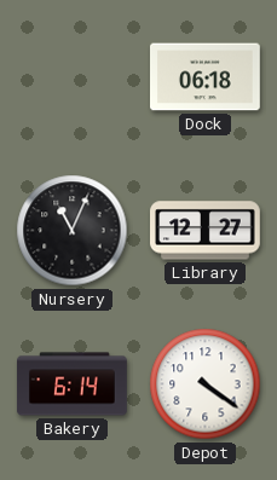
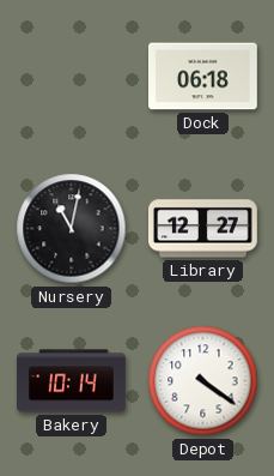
Nursery: 11:04 -> 11:02 (72, 229)
Bakery: 6:14 -> 10:14 (72, 381)
